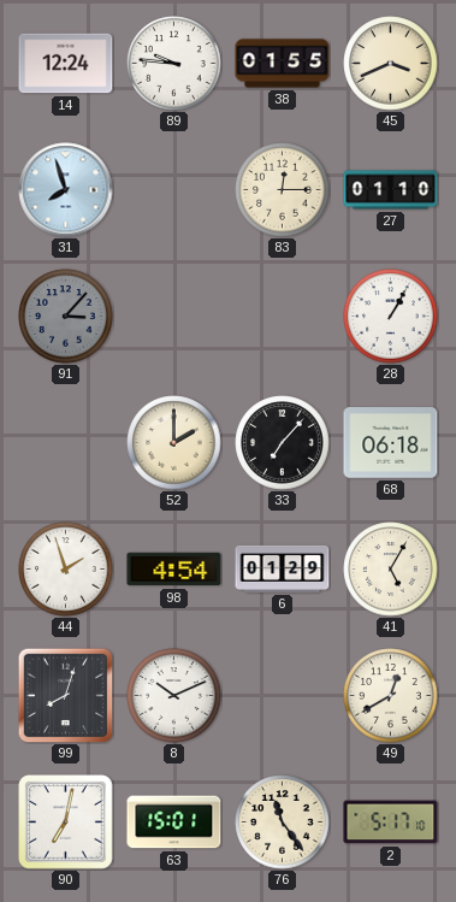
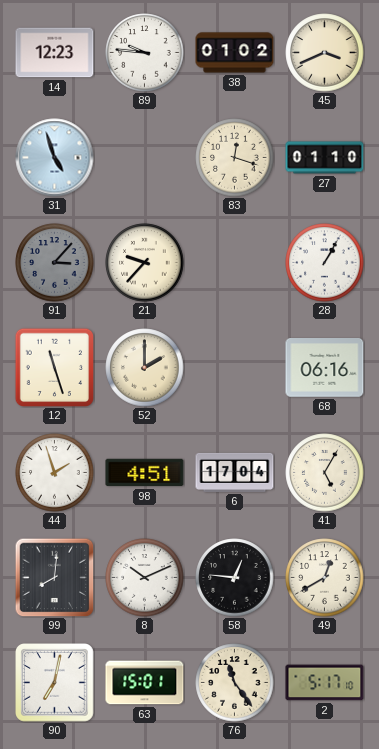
14: 12:24 -> 12:23 (55, 53)
38: 01:55 -> 01:02 (235, 53)
31: 7:57 -> 4:57 (55, 158)
83: 12:15 -> 12:18 (235, 158)
21: none -> 9:37 (145, 263)
12: none -> 11:27 (54, 367)
33: 7:07 -> none (283, 443)
68: 06:18 -> 06:16 (325, 368)
98: 4:54 -> 4:51 (145, 473)
6: 01:29 -> 17:04 (235, 472)
99: 8:03 -> 8:01 (54, 577)
58: none -> 12:46 (235, 578)
